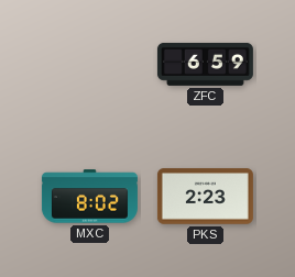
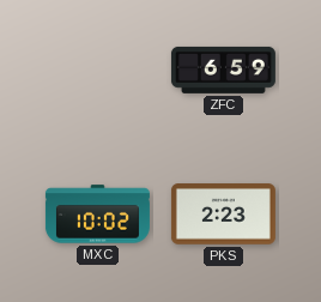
MXC: 8:02 -> 10:02 (97, 215)
